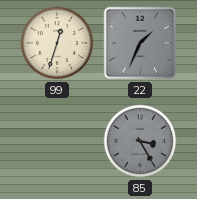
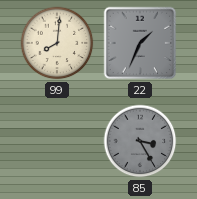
99: 12:33 -> 8:01 (57, 43)
